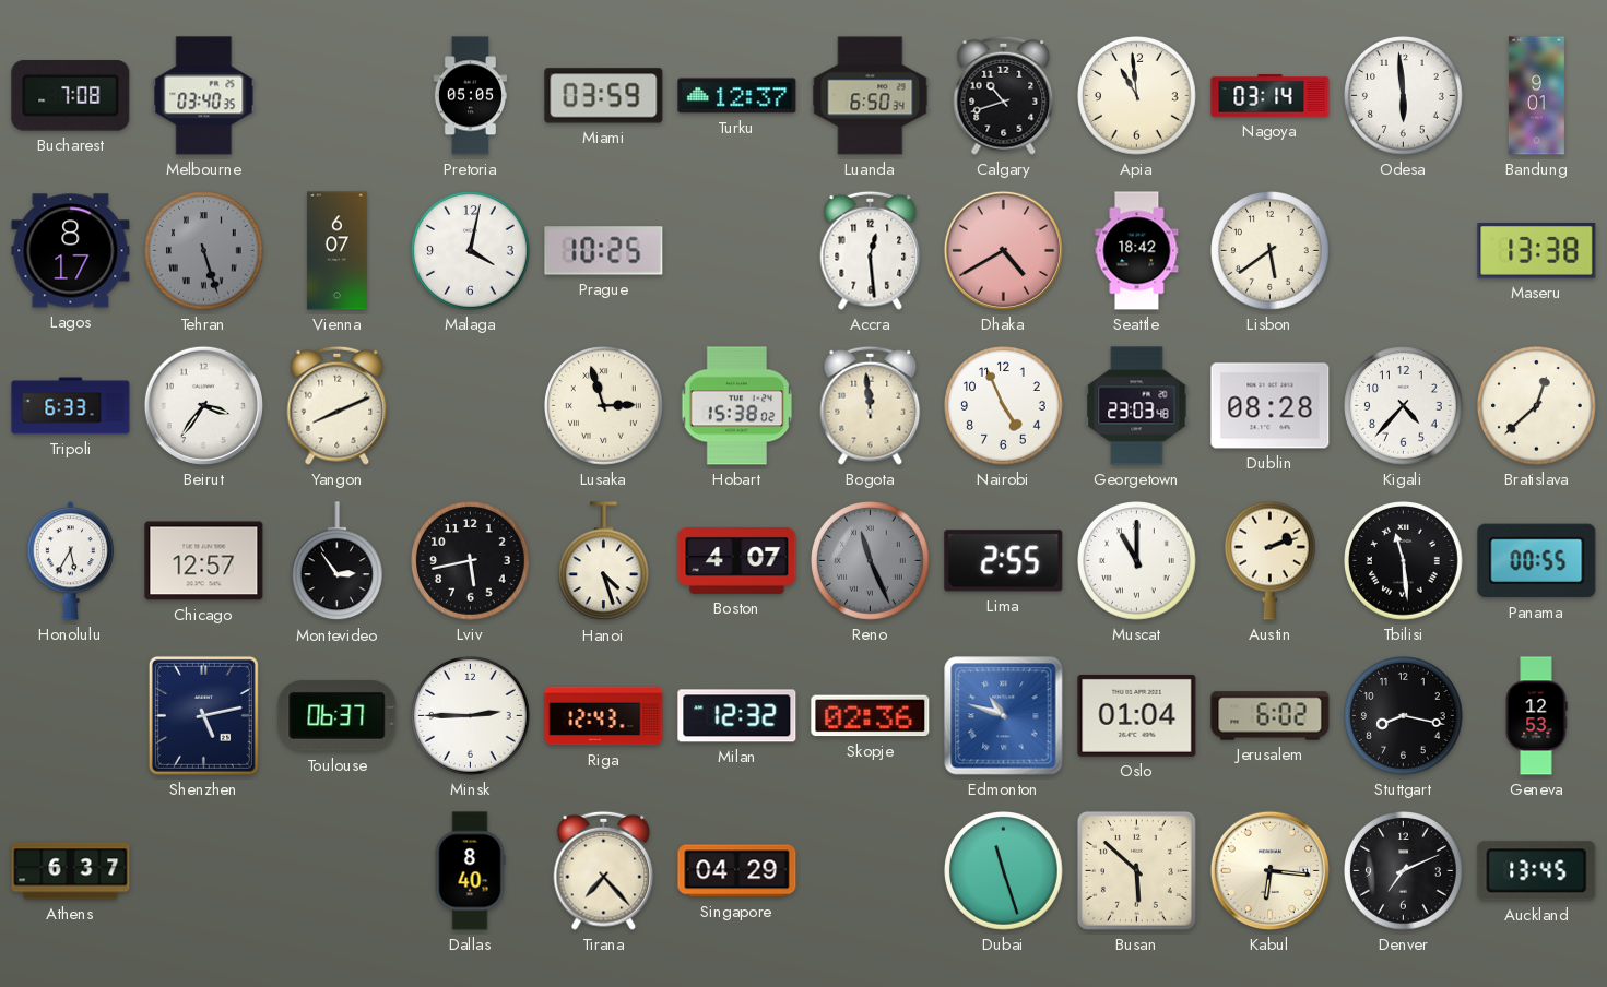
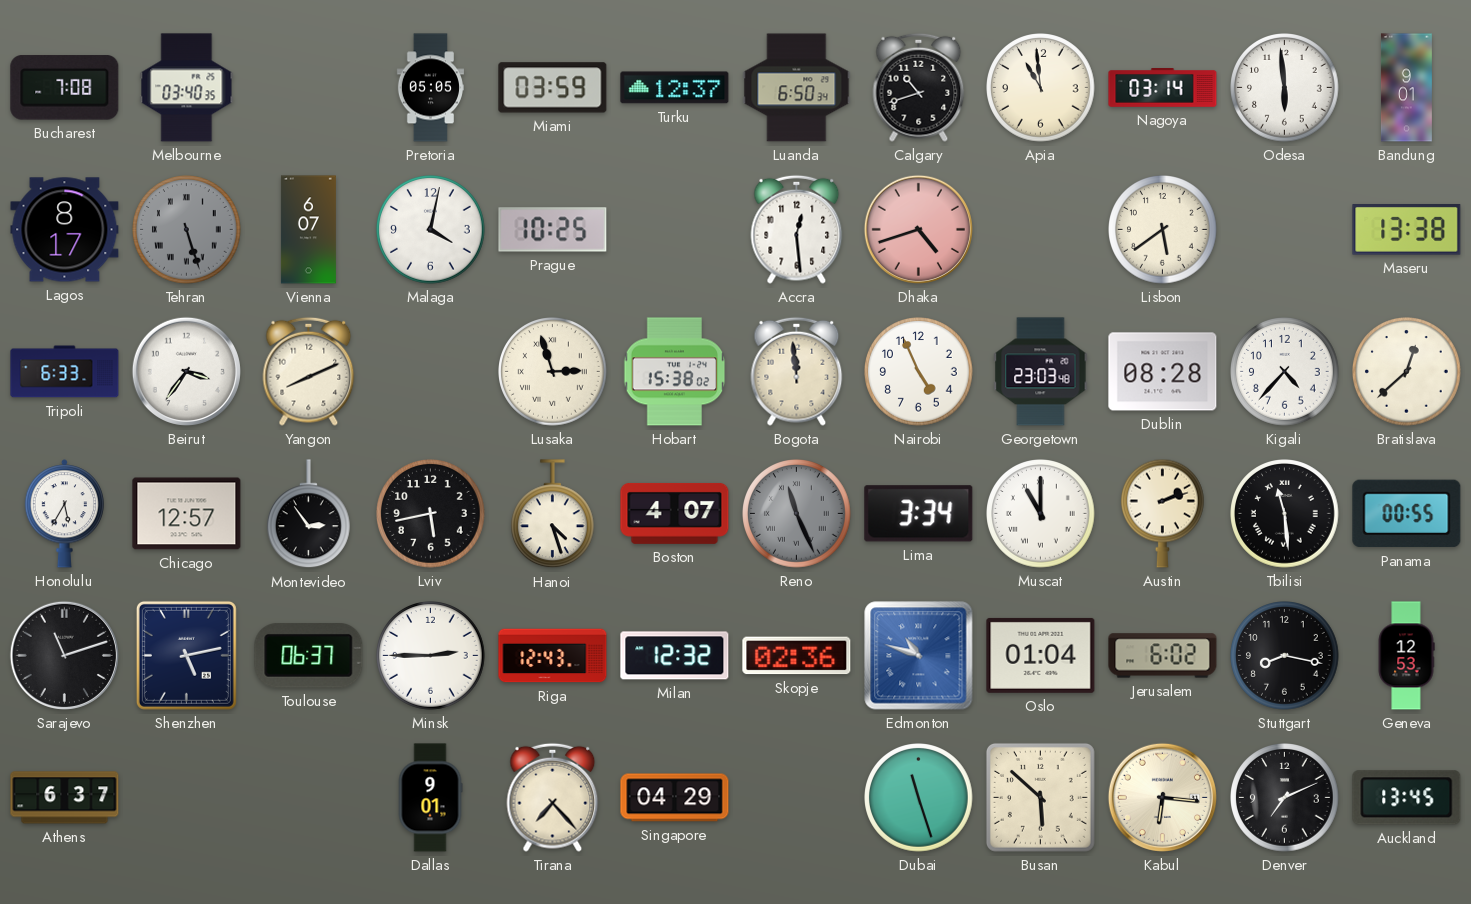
Dhaka: 4:40 -> 4:42 (918, 229)
Seattle: 18:42 -> none (1137, 251)
Lima: 2:55 -> 3:34 (919, 514)
Sarajevo: none -> 11:12 (64, 655)
Dallas: 8:40 -> 9:01 (430, 798)
